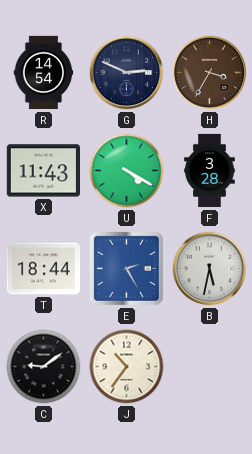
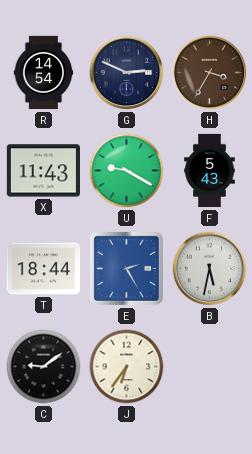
U: 4:20 -> 9:20 (127, 171)
F: 3:28 -> 5:43 (210, 171)
J: 10:36 -> 6:36 (127, 367)
